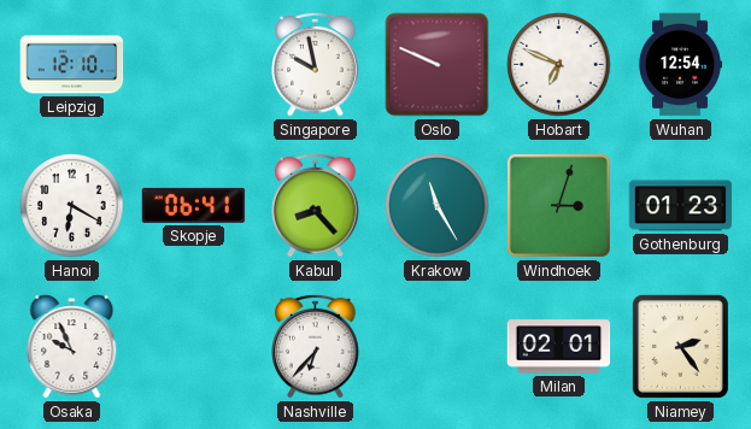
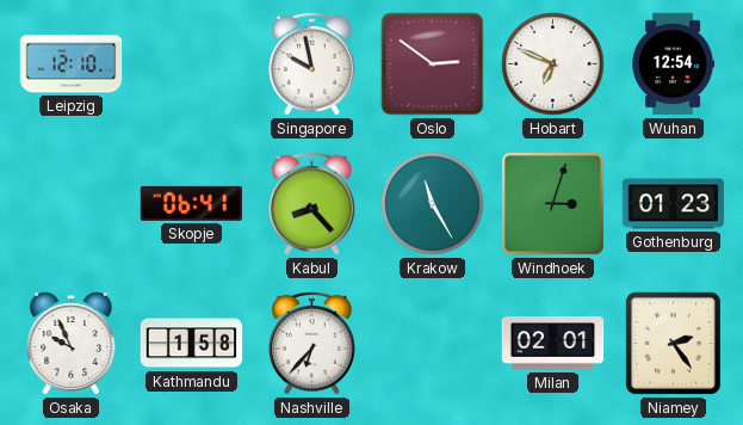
Oslo: 9:49 -> 2:51 (433, 64)
Hanoi: 6:20 -> none (72, 206)
Kathmandu: none -> 1:58 (192, 344)
